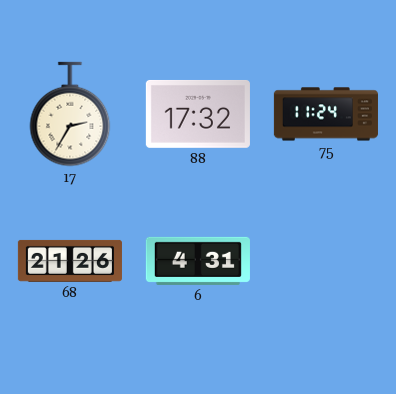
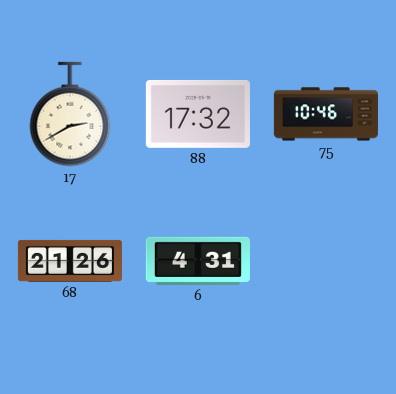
17: 2:35 -> 2:40 (70, 114)
75: 11:24 -> 10:46 (326, 114)
